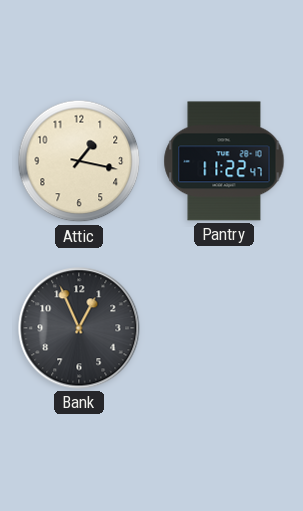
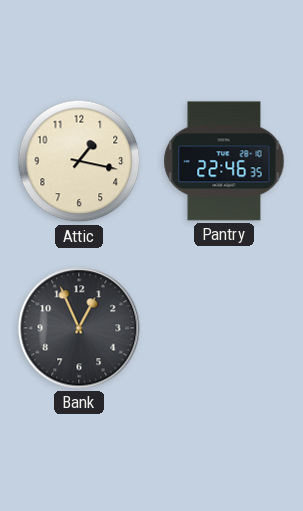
Pantry: 11:22 -> 22:46 (224, 161)
